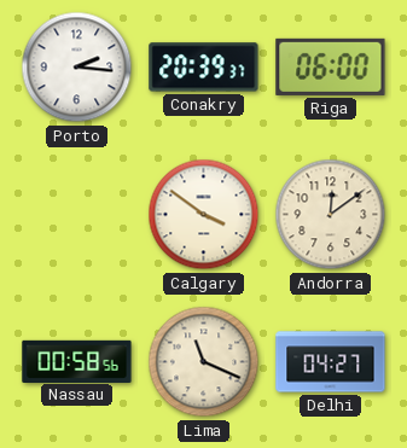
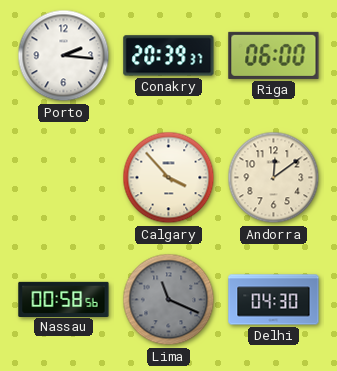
Calgary: 3:51 -> 3:53 (169, 178)
Lima dial: cream -> grey (169, 300)
Delhi: 04:27 -> 04:30 (274, 300)
